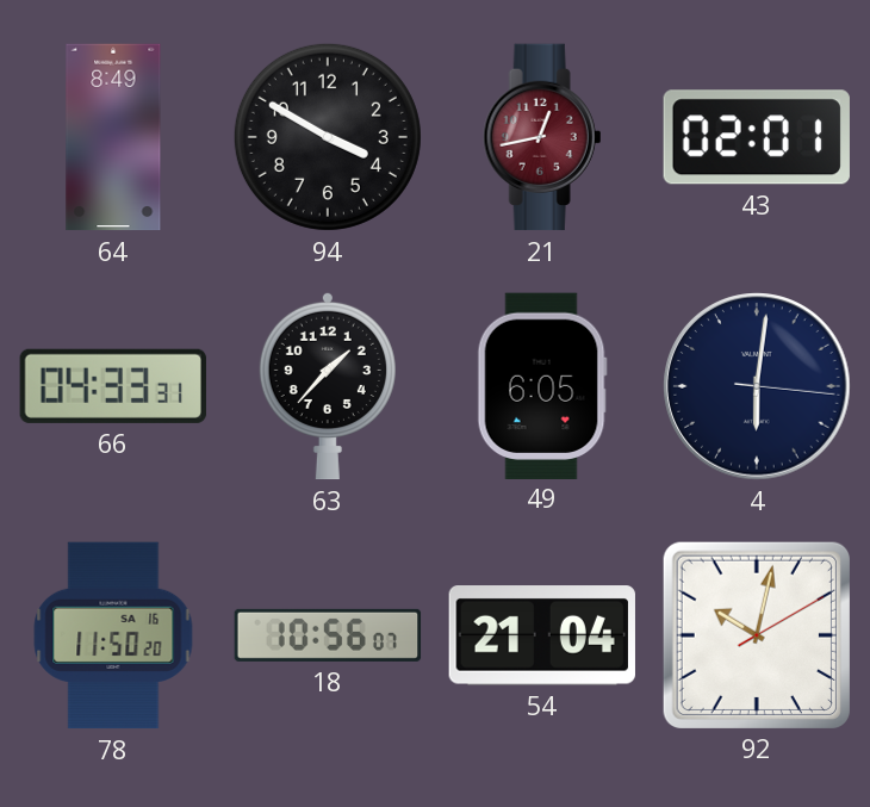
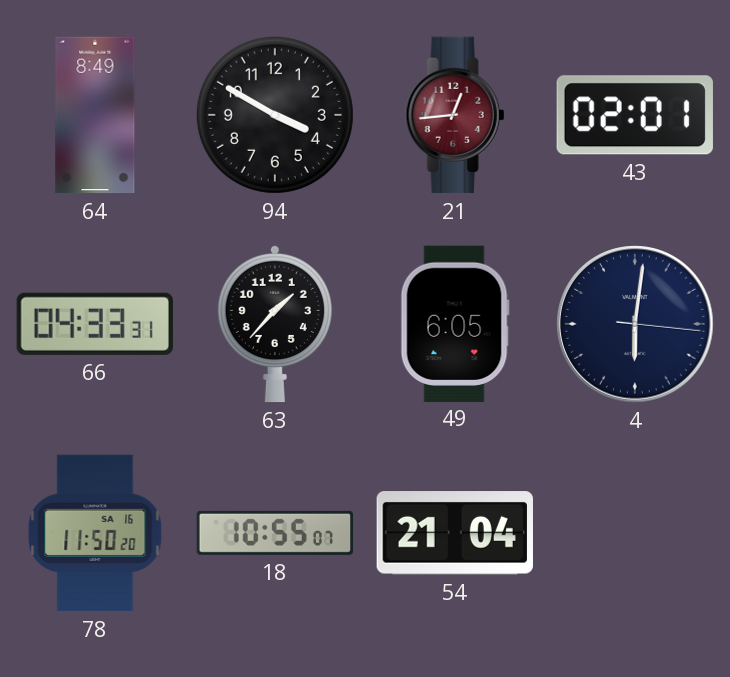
21: 12:43 -> 12:44 (455, 115)
18: 10:56 -> 10:55 (275, 533)
92: 10:02 -> none (757, 635)
